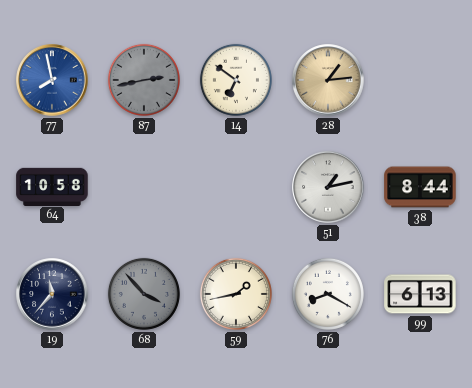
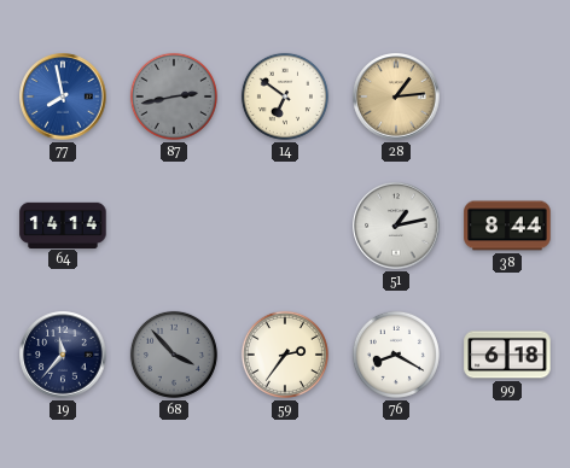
64: 10:58 -> 14:14 (63, 224)
59: 1:43 -> 2:36 (285, 355)
99: 6:13 -> 6:18 (507, 355)
